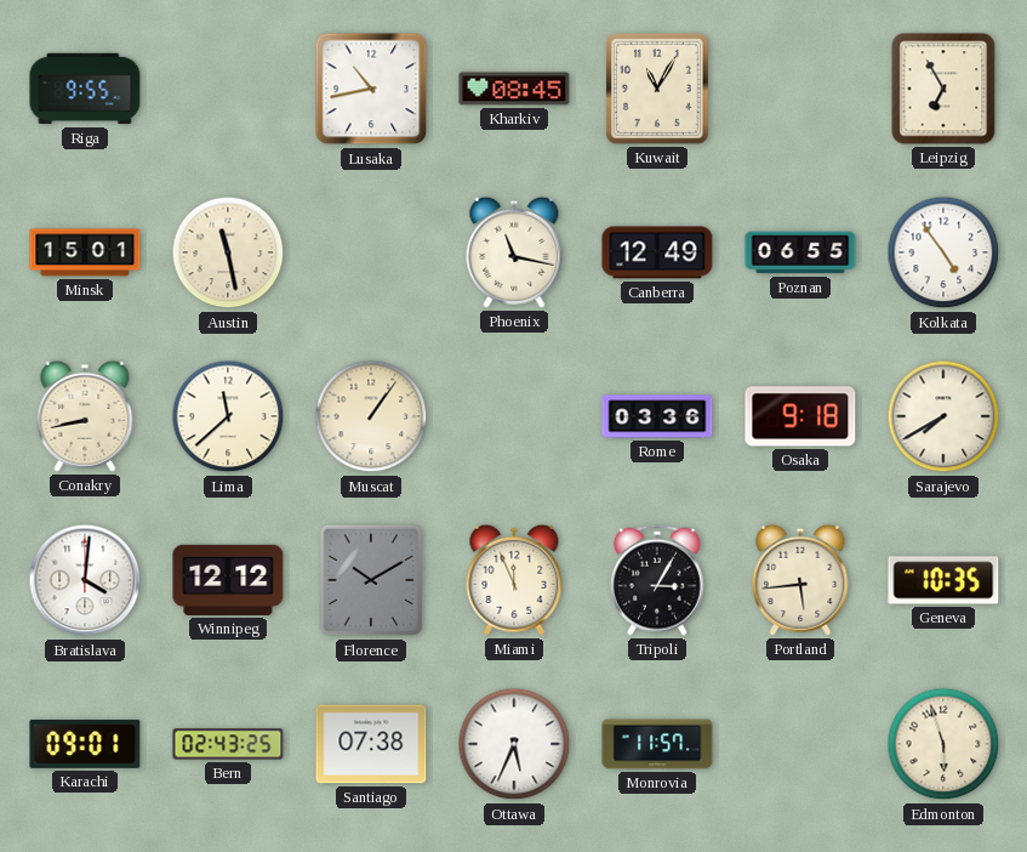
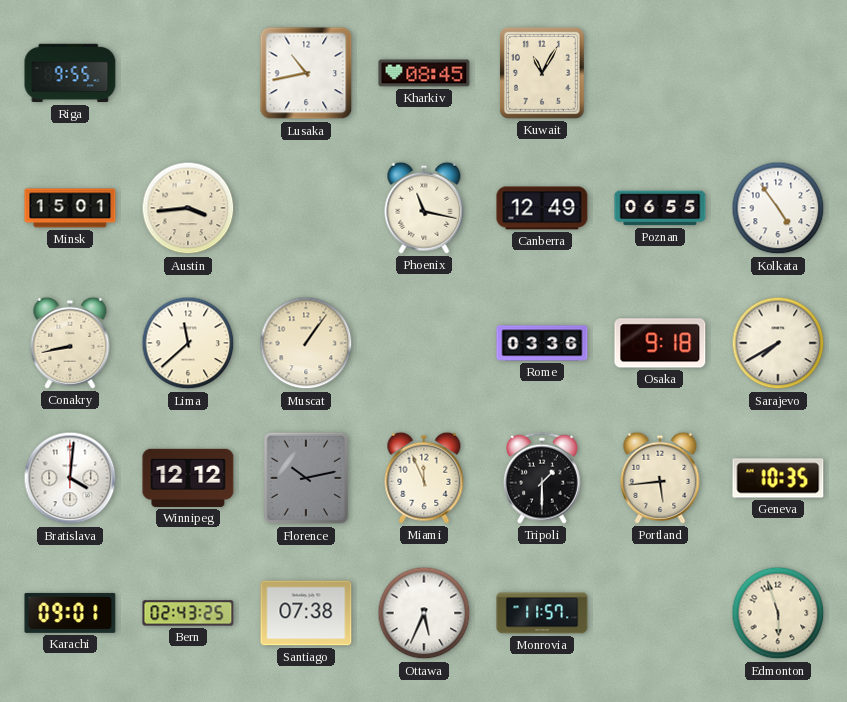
Leipzig: 6:55 -> none (943, 89)
Austin: 11:28 -> 3:44 (188, 208)
Florence: 10:10 -> 10:13 (306, 478)
Tripoli: 3:05 -> 1:30 (543, 478)
